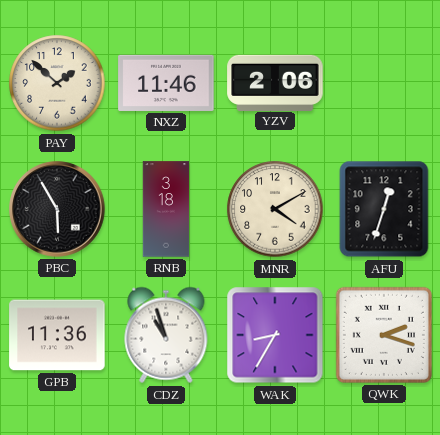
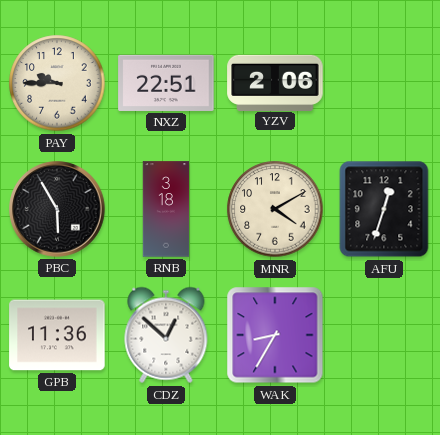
PAY: 1:52 -> 9:45 (57, 83)
NXZ: 11:46 -> 22:51 (166, 83)
CDZ: 10:57 -> 12:52 (166, 335)
QWK: 2:18 -> none (384, 335)
